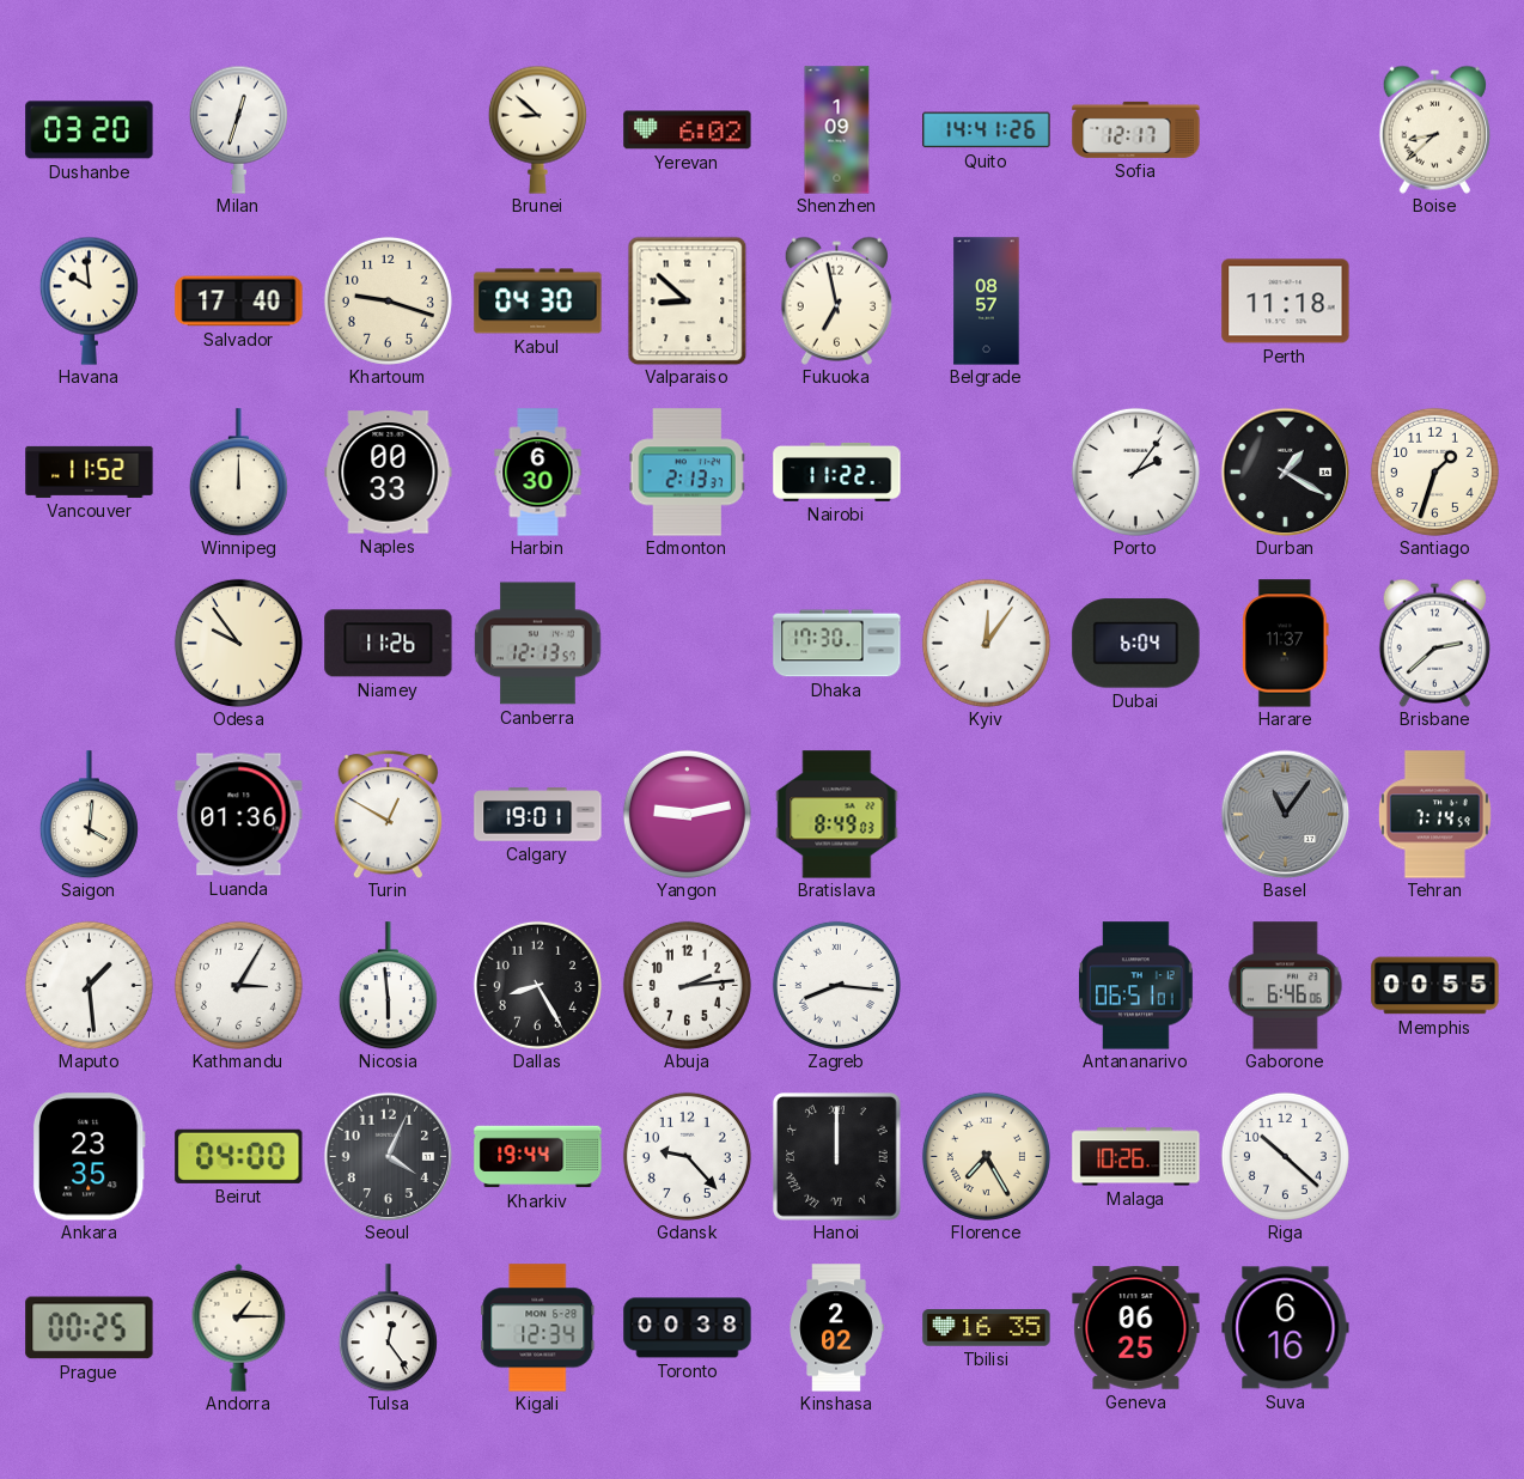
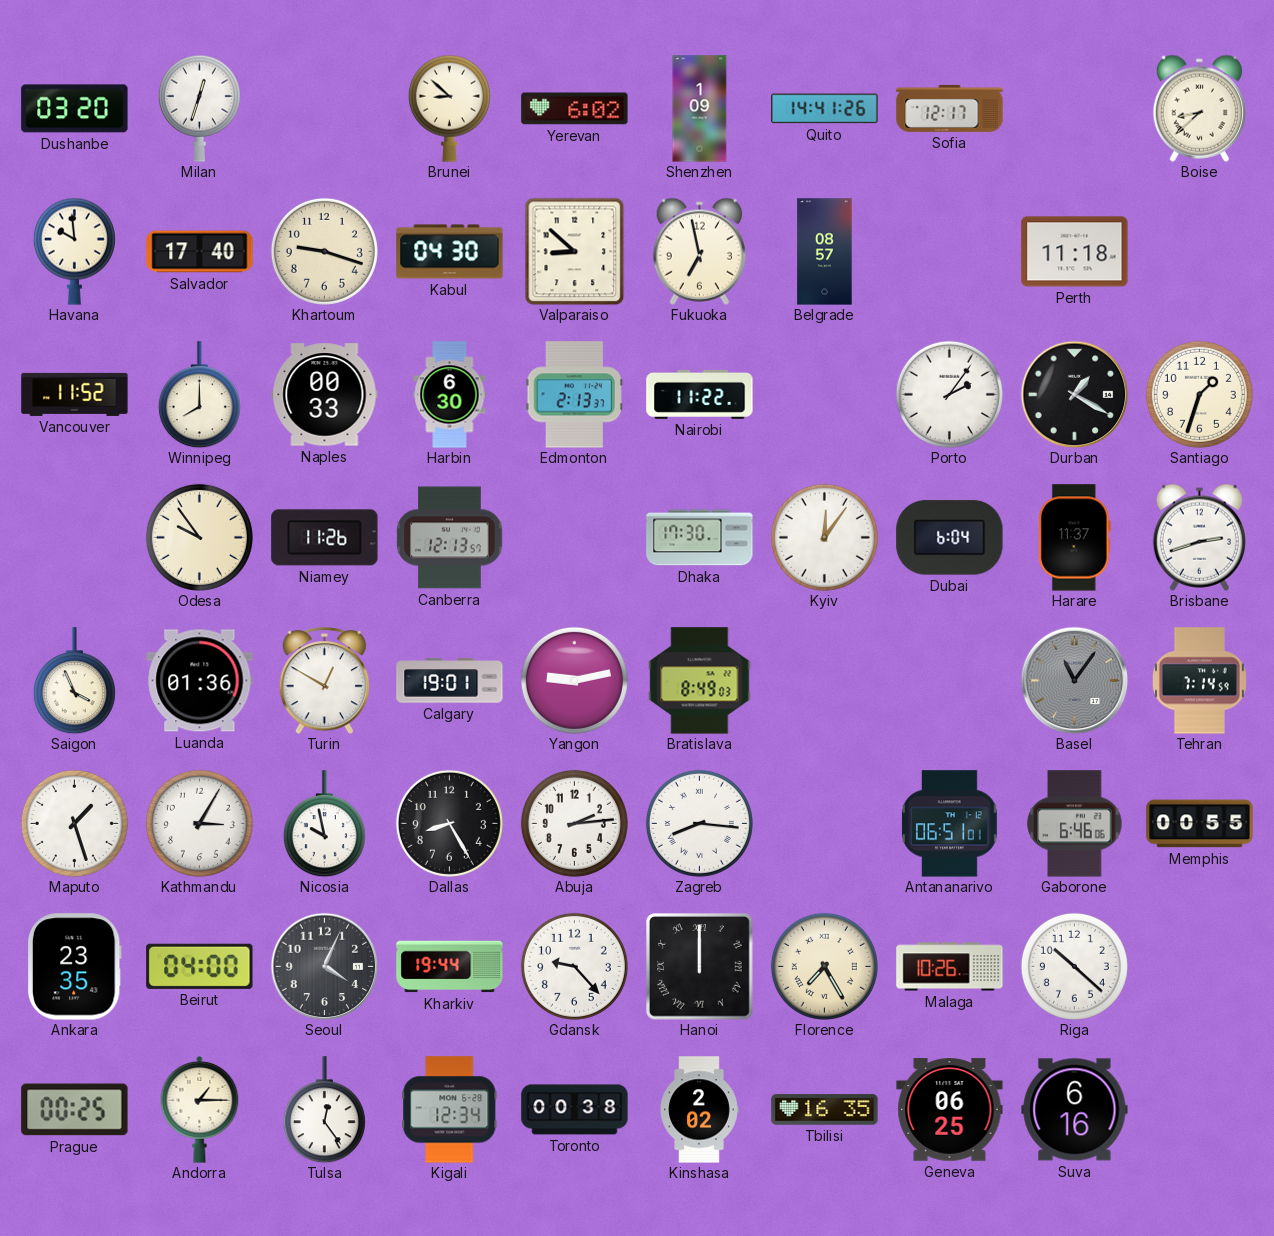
Winnipeg: 12:00 -> 8:00 (199, 395)
Brisbane: 2:38 -> 2:42 (1199, 537)
Saigon: 4:01 -> 3:56 (74, 681)
Maputo: 1:29 -> 1:27 (74, 823)
Nicosia: 5:59 -> 9:58 (324, 824)
